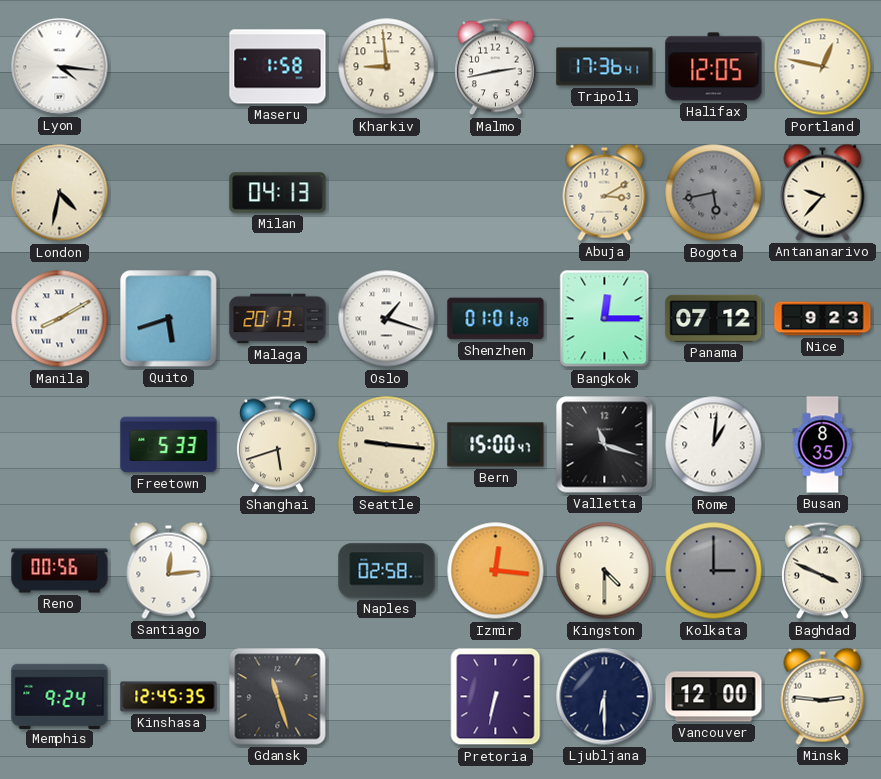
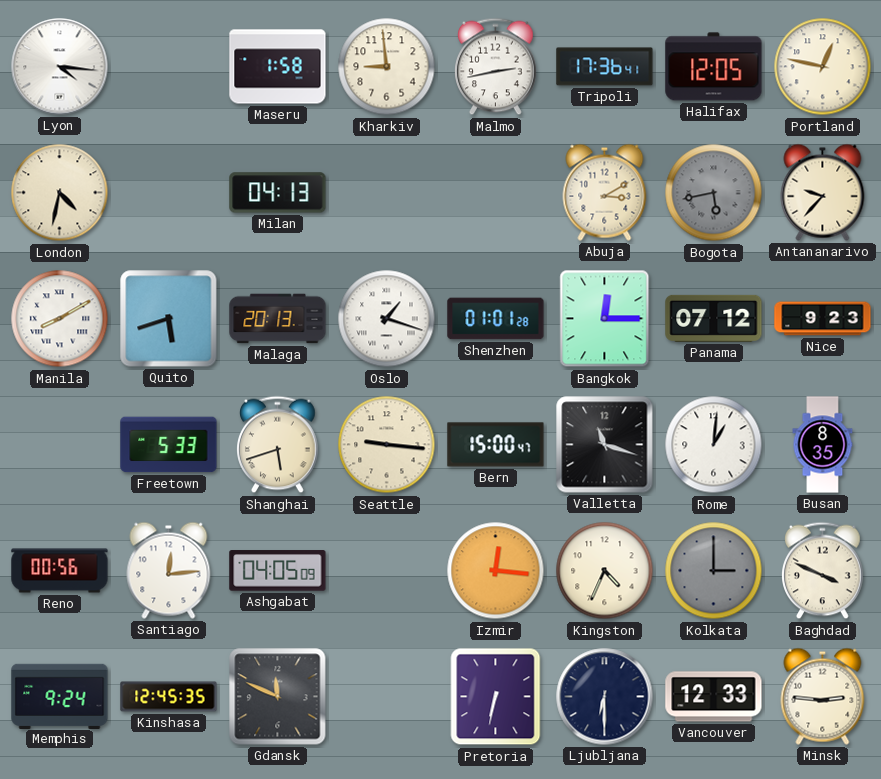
Ashgabat: none -> 04:05 (278, 571)
Naples: 02:58 -> none (387, 571)
Kingston: 4:30 -> 4:34 (605, 571)
Gdansk: 11:27 -> 11:49 (278, 697)
Vancouver: 12:00 -> 12:33 (714, 697)
